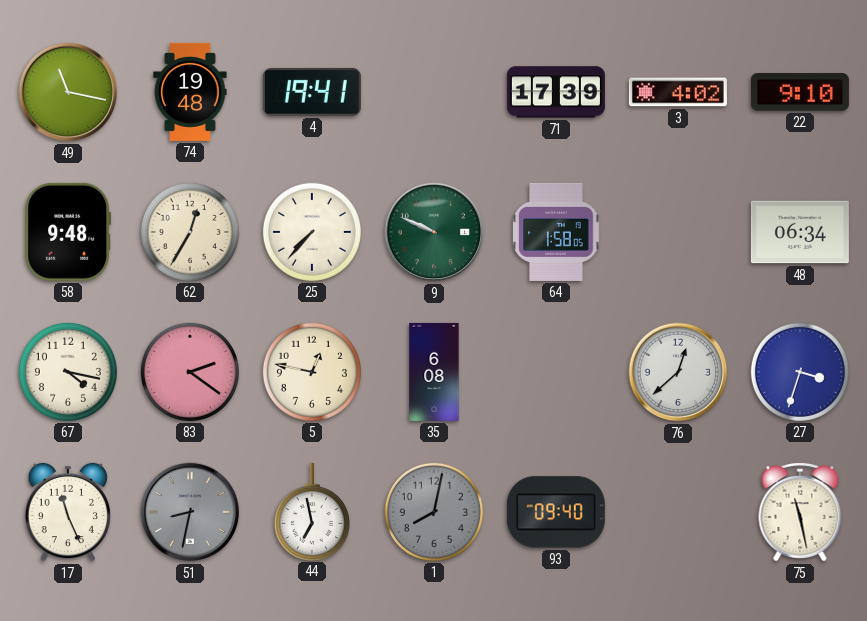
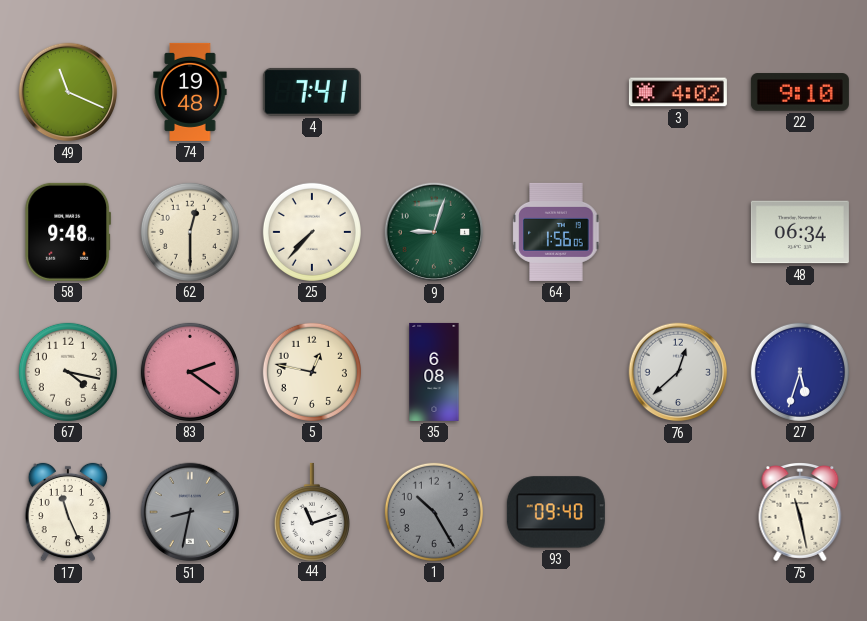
49: 11:17 -> 11:19 (68, 92)
4: 19:41 -> 7:41 (312, 92)
71: 17:39 -> none (556, 92)
62: 12:35 -> 12:30 (190, 232)
9: 9:49 -> 9:03 (434, 232)
64: 1:58 -> 1:56 (556, 232)
27: 3:33 -> 5:33 (800, 372)
44: 6:58 -> 11:12 (312, 511)
1: 8:02 -> 10:25 (434, 512)
